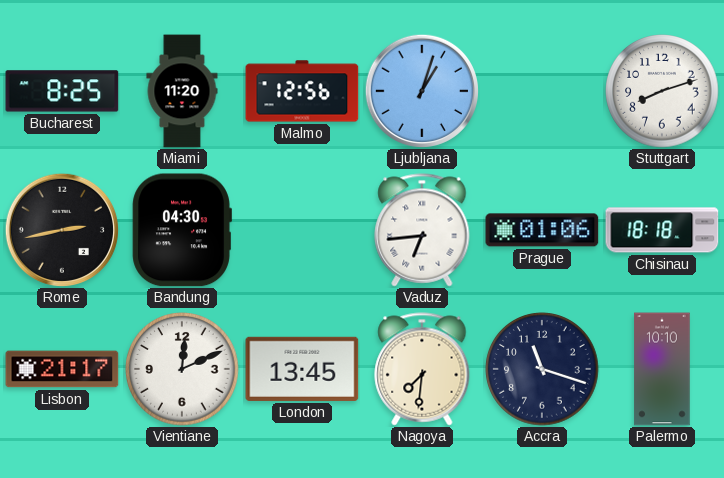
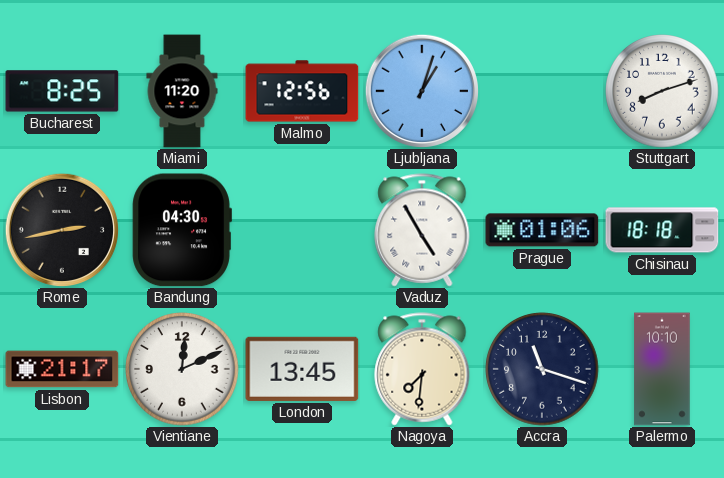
Vaduz: 6:44 -> 4:55 (422, 230)
